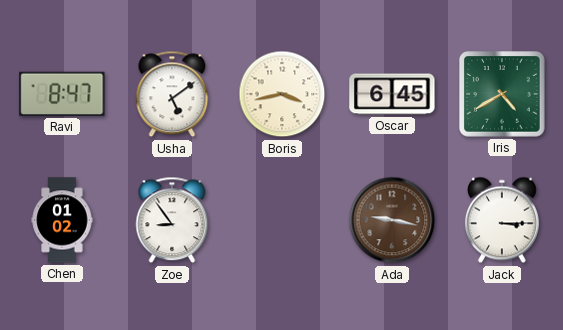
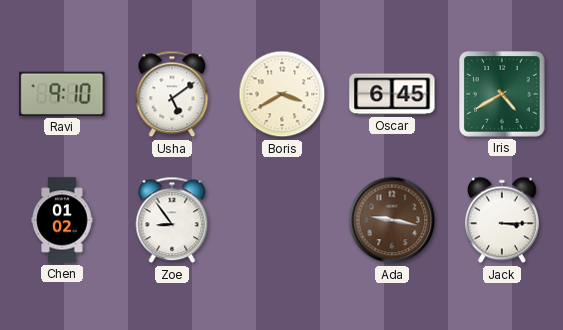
Ravi: 8:47 -> 9:10 (62, 94)
Boris: 3:43 -> 3:40 (282, 94)
